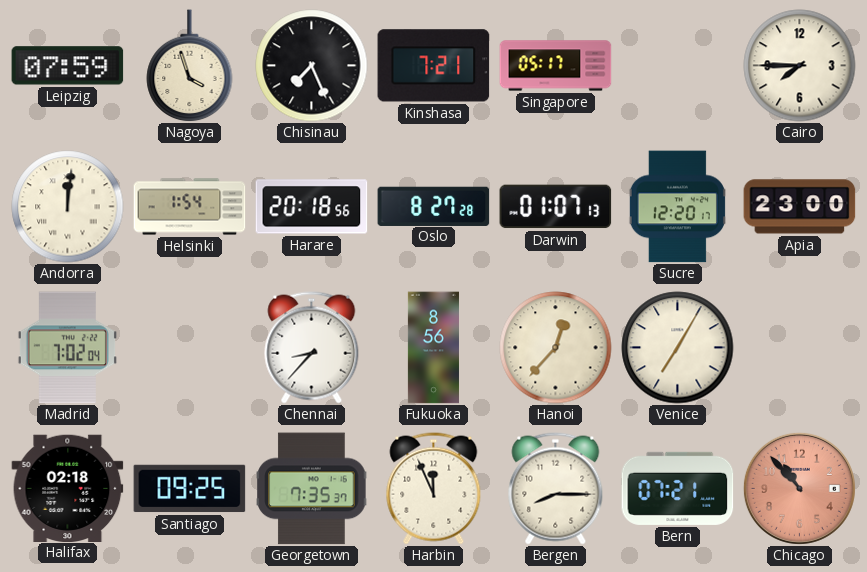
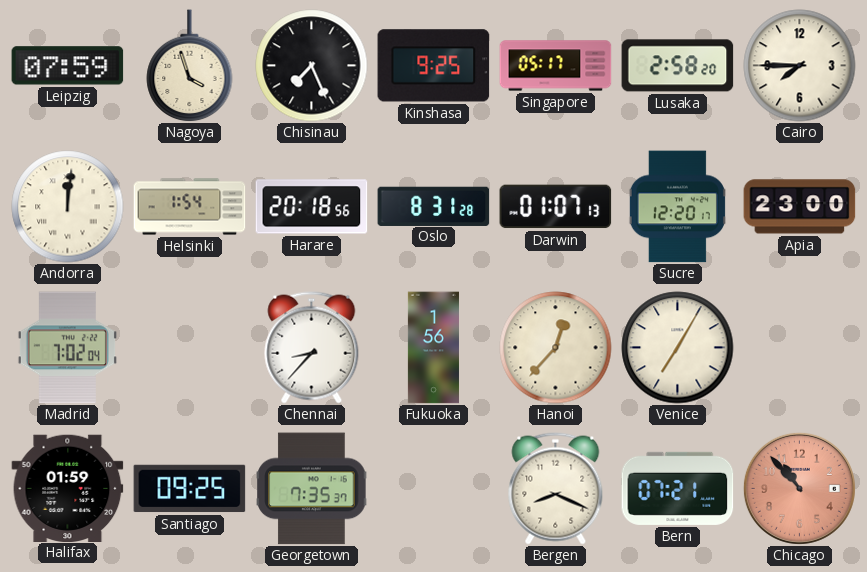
Kinshasa: 7:21 -> 9:25 (434, 66)
Lusaka: none -> 2:58 (678, 66)
Oslo: 8:27 -> 8:31 (434, 206)
Fukuoka: 8:56 -> 1:56 (433, 348)
Halifax: 02:18 -> 01:59 (68, 488)
Harbin: 11:56 -> none (434, 489)
Bergen: 8:15 -> 8:19 (556, 489)
